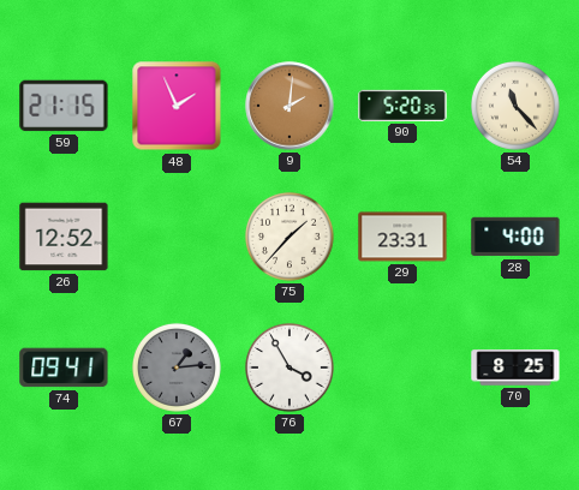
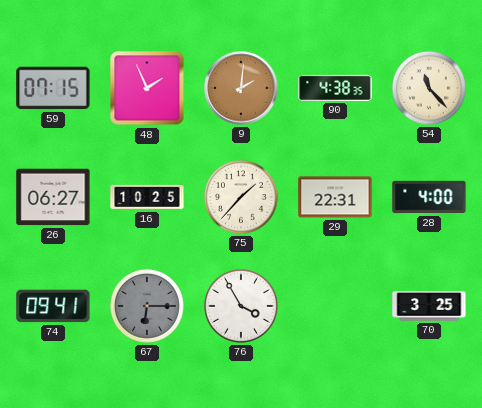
59: 21:15 -> 07:15 (53, 88)
90: 5:20 -> 4:38 (335, 88)
26: 12:52 -> 06:27 (53, 197)
16: none -> 10:25 (147, 197)
29: 23:31 -> 22:31 (335, 197)
67: 1:14 -> 6:15 (147, 306)
70: 8:25 -> 3:25 (429, 306)
